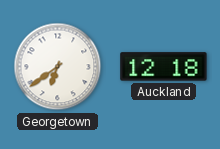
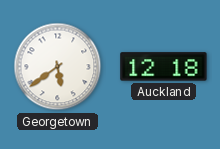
Georgetown: 6:39 -> 5:39 (58, 67)
